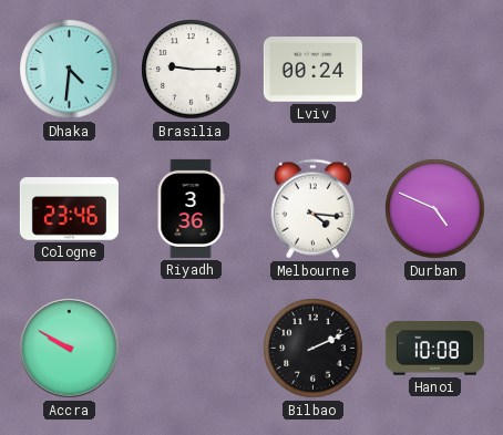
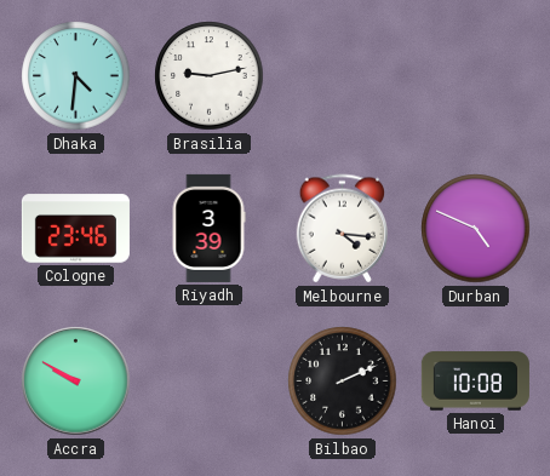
Brasilia: 9:15 -> 9:13 (210, 76)
Lviv: 00:24 -> none (312, 70)
Riyadh: 3:36 -> 3:39 (208, 228)
